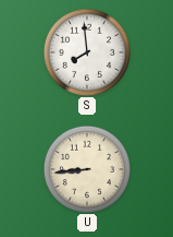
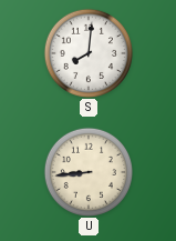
S: 7:59 -> 8:01 (87, 52)
